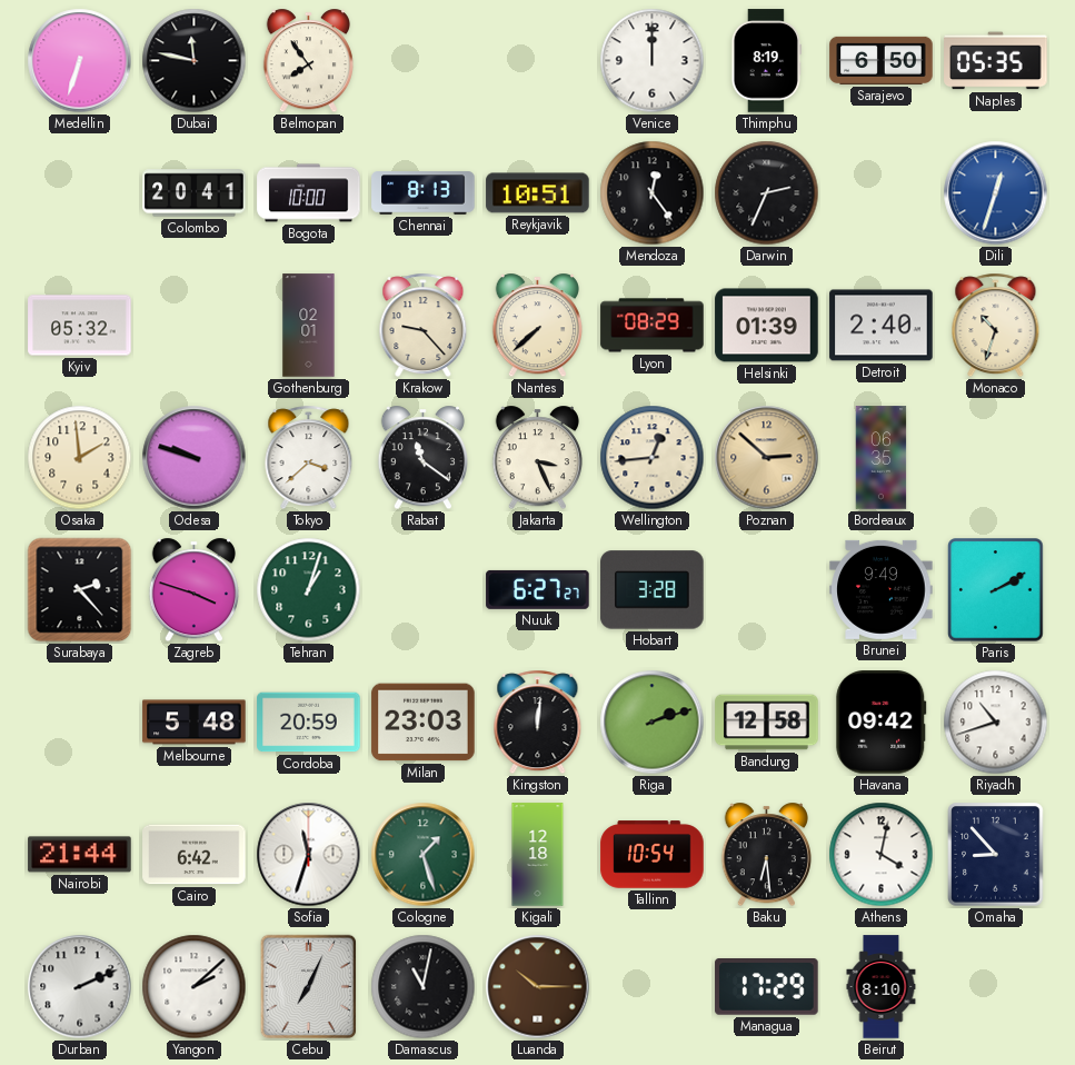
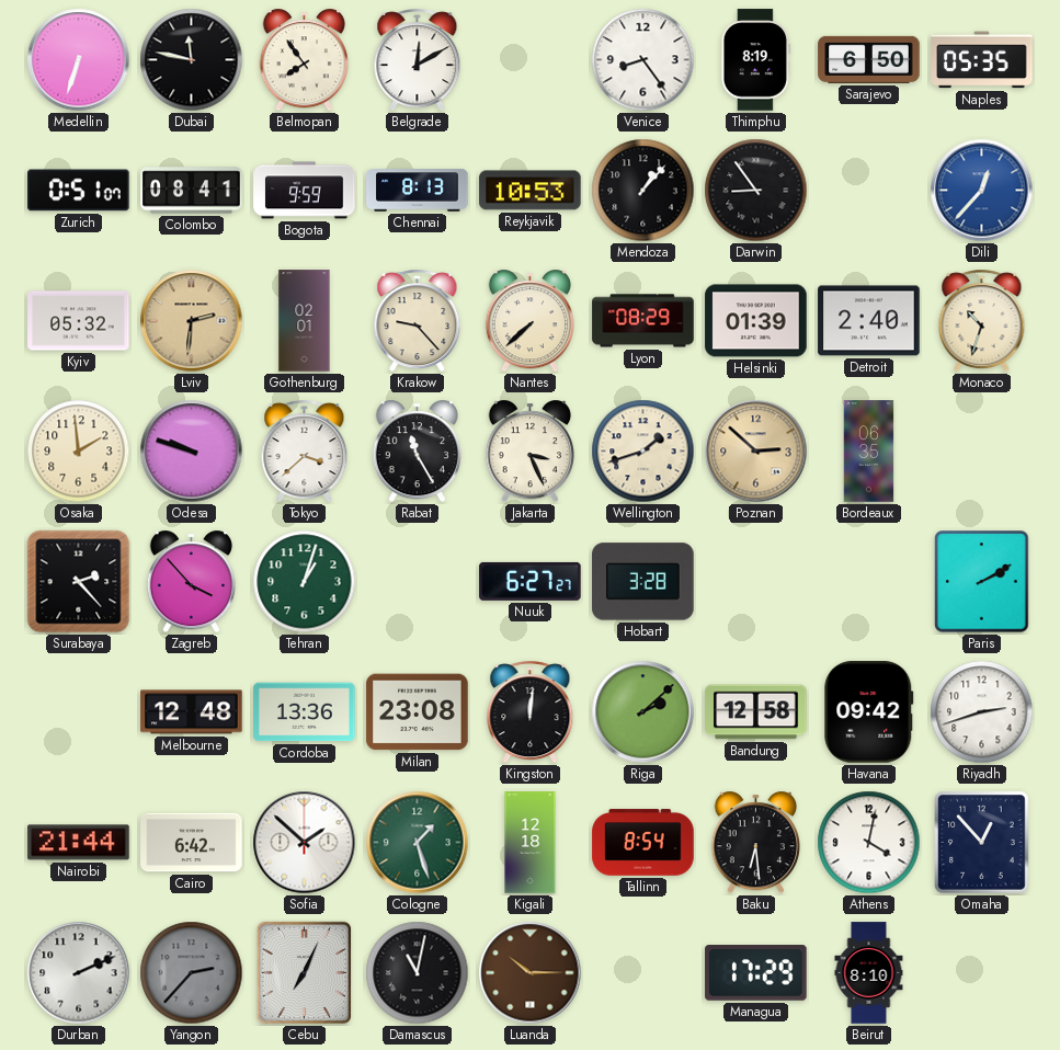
Belgrade: none -> 12:10 (418, 60)
Venice: 12:00 -> 8:24 (643, 60)
Zurich: none -> 0:51 (79, 191)
Colombo: 20:41 -> 08:41 (192, 191)
Bogota: 10:00 -> 9:59 (305, 191)
Reykjavik: 10:51 -> 10:53 (531, 191)
Mendoza: 12:24 -> 1:07 (643, 191)
Darwin: 2:34 -> 8:54 (756, 191)
Dili: 12:33 -> 12:37 (982, 191)
Lviv: none -> 2:31 (192, 321)
Rabat: 11:21 -> 11:25 (417, 452)
Wellington: 12:44 -> 1:42 (643, 452)
Zagreb: 3:48 -> 3:53 (191, 582)
Brunei: 9:49 -> none (882, 589)
Melbourne: 5:48 -> 12:48 (192, 712)
Cordoba: 20:59 -> 13:36 (305, 712)
Milan: 23:03 -> 23:08 (418, 712)
Riga: 2:12 -> 2:08 (643, 712)
Riyadh: 10:42 -> 2:42 (982, 712)
Sofia: 11:33 -> 1:52 (305, 843)
Tallinn: 10:54 -> 8:54 (643, 843)
Omaha: 8:53 -> 12:53 (982, 843)
Yangon: 2:08 -> 2:37 (192, 973)
Yangon dial: white -> grey (192, 973)
